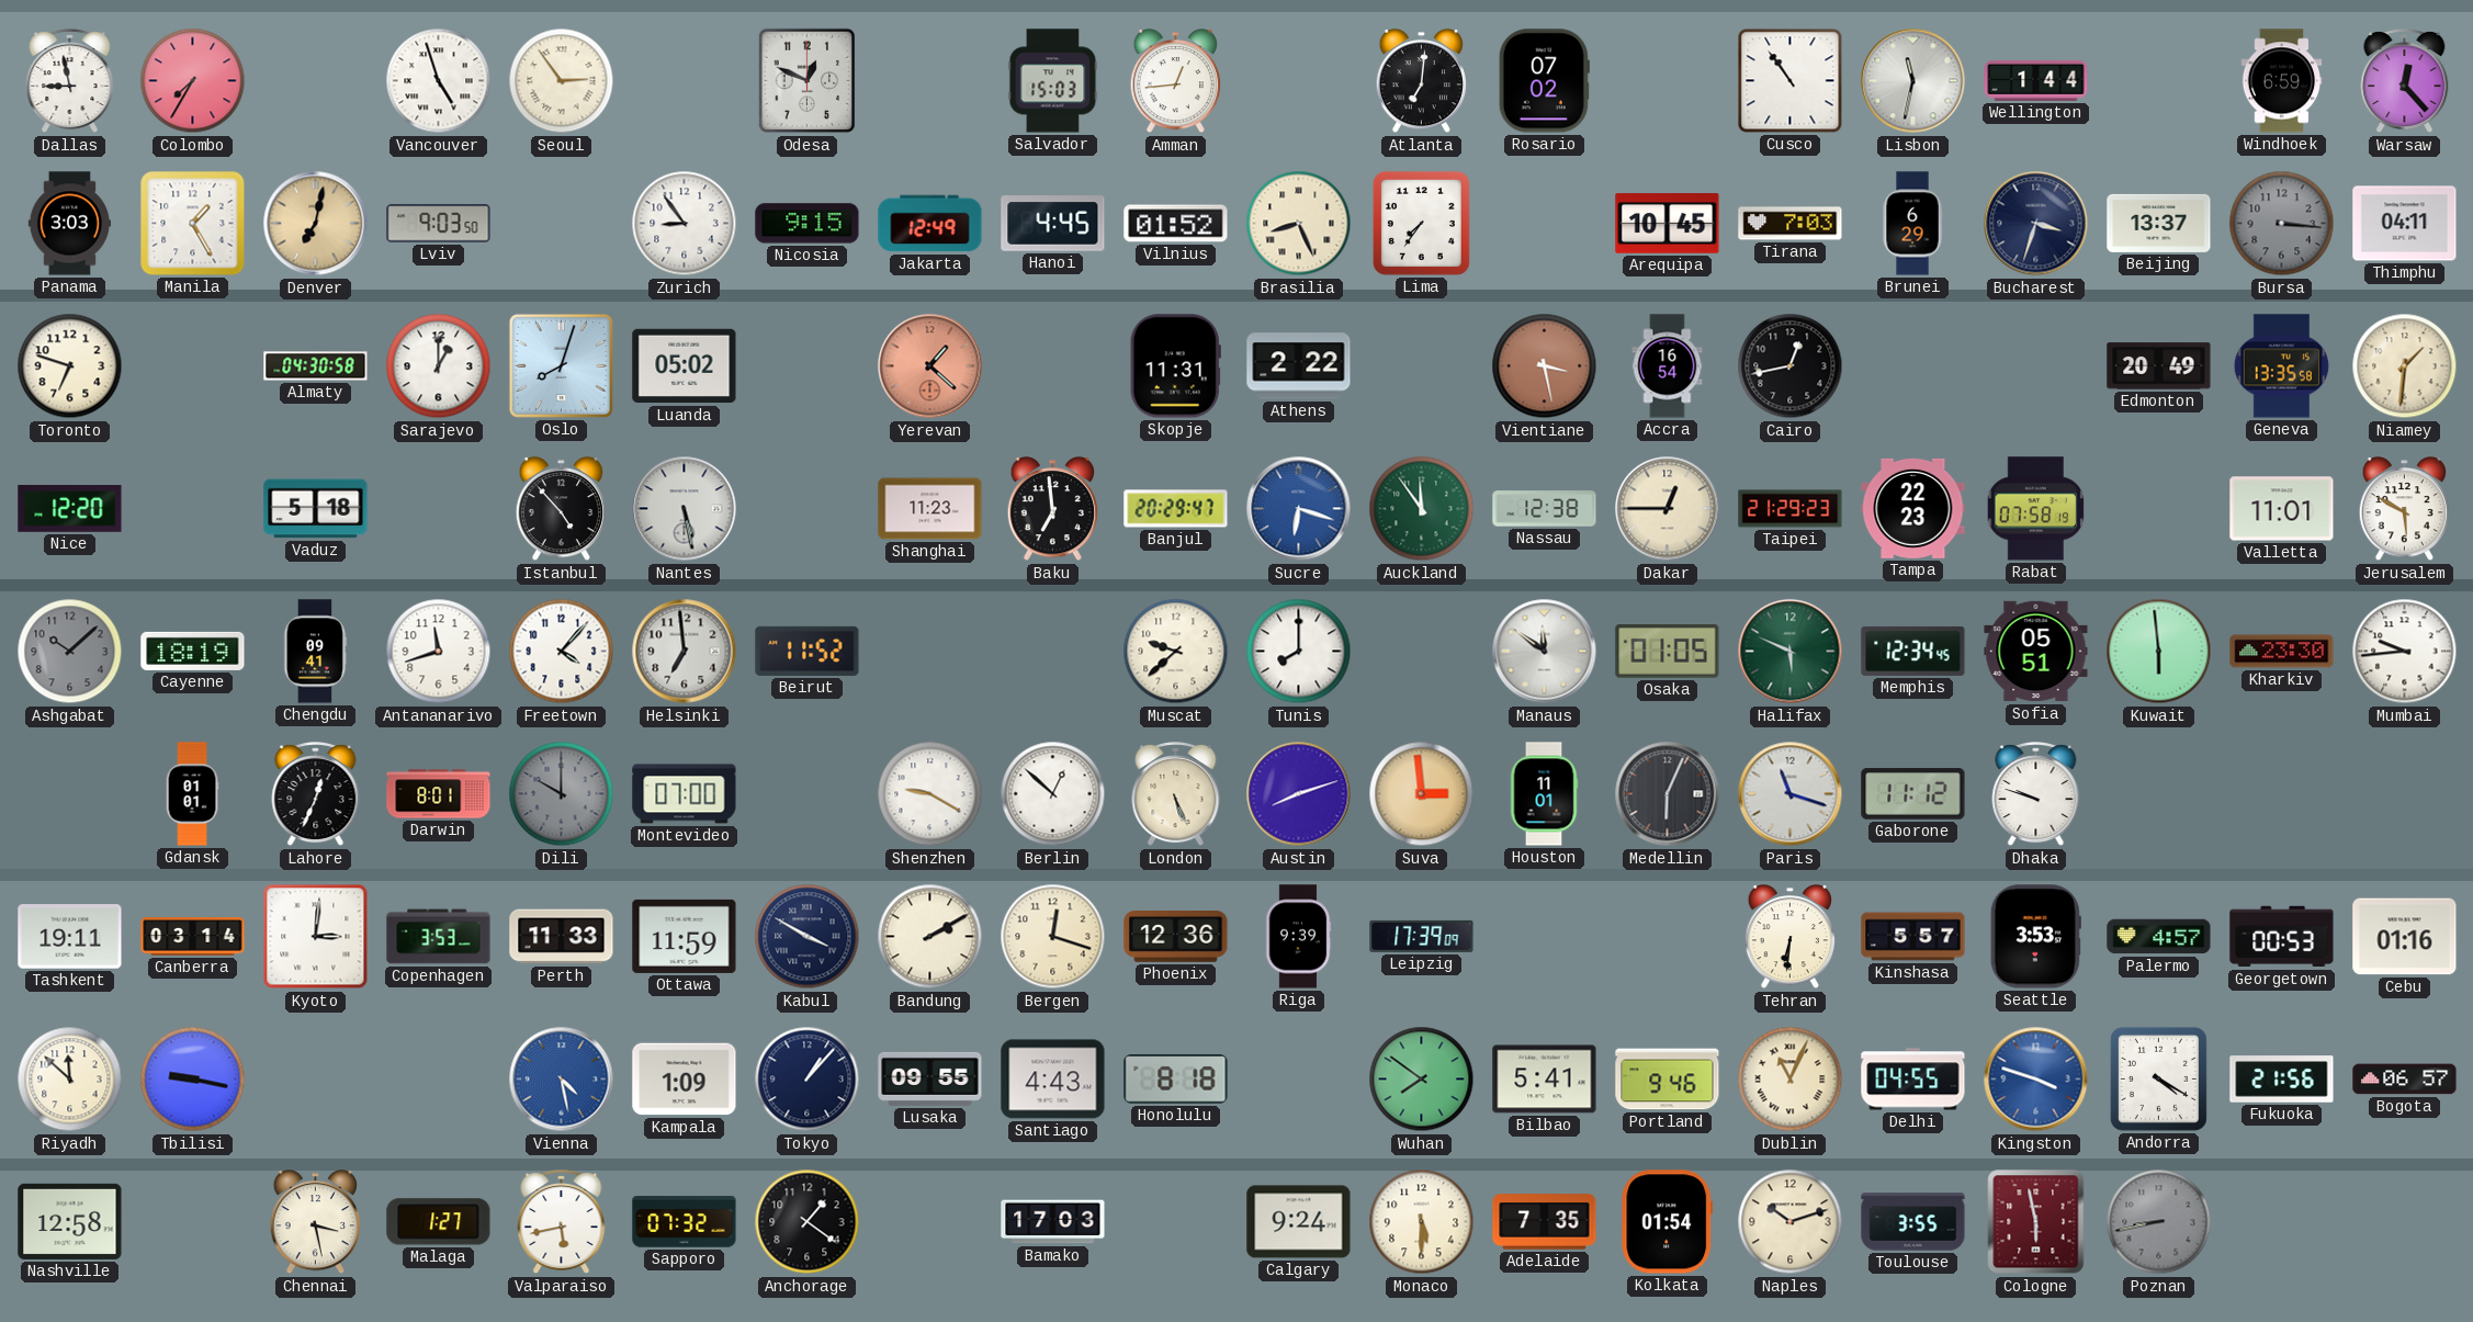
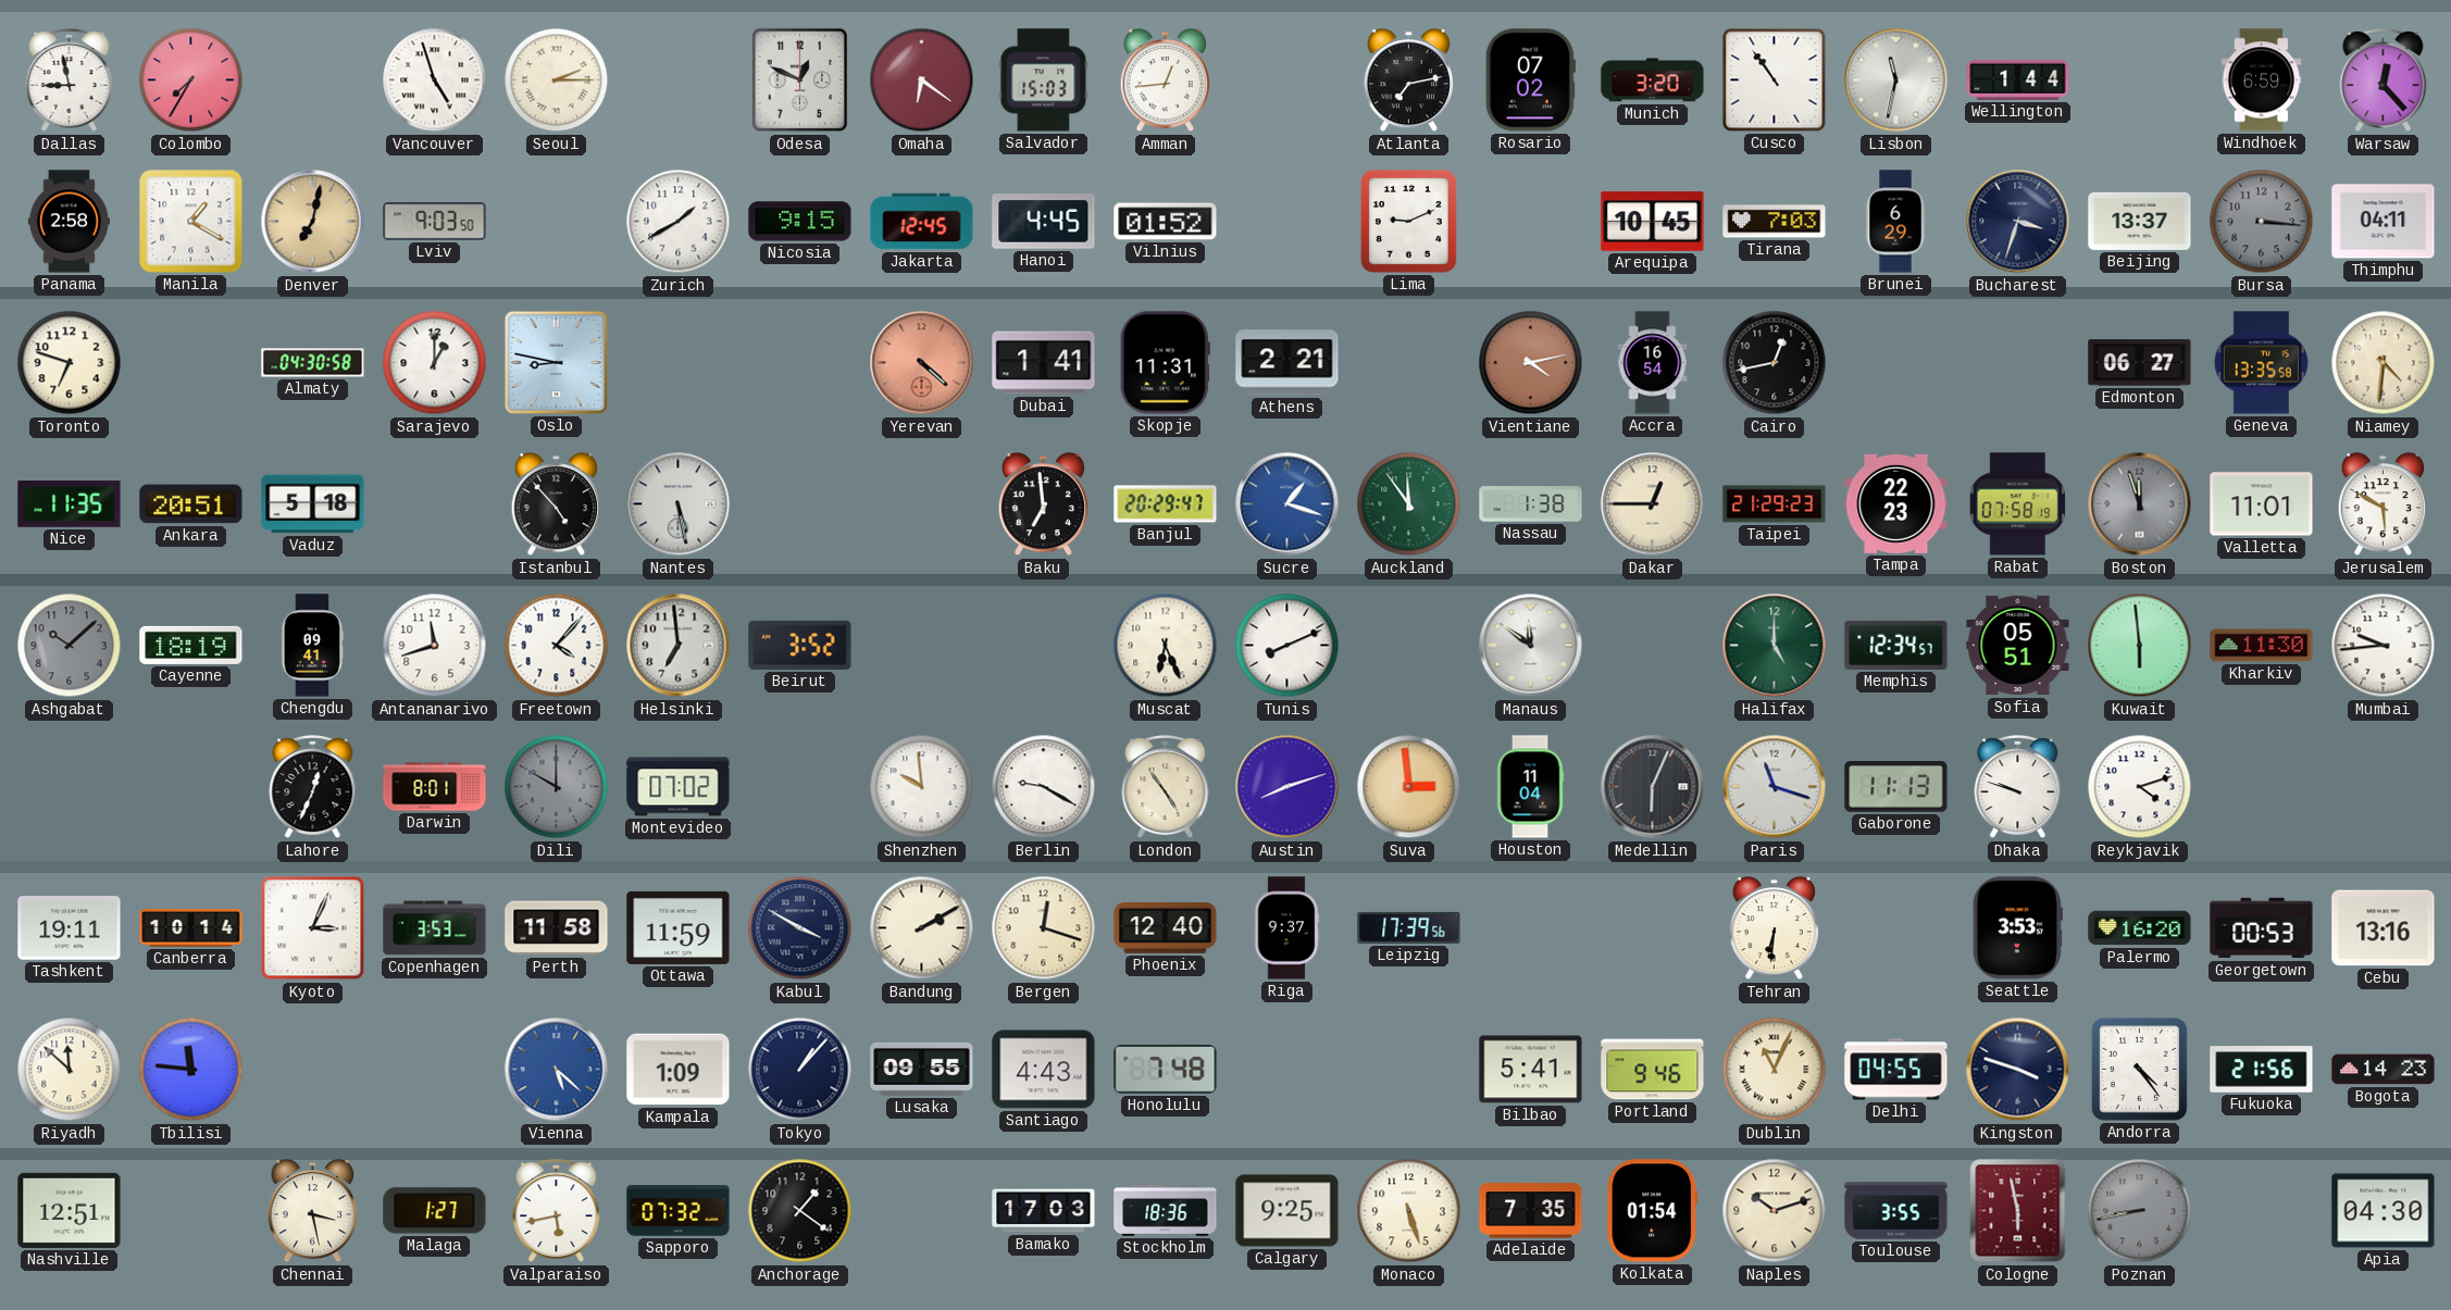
Seoul: 2:54 -> 2:15 (557, 80)
Omaha: none -> 6:21 (922, 80)
Atlanta: 7:01 -> 7:13 (1408, 82)
Munich: none -> 3:20 (1653, 80)
Panama: 3:03 -> 2:58 (69, 222)
Manila: 1:25 -> 1:20 (191, 222)
Zurich: 8:54 -> 1:40 (679, 222)
Jakarta: 12:49 -> 12:45 (922, 222)
Brasilia: 8:26 -> none (1299, 224)
Lima: 7:36 -> 9:11 (1408, 221)
Oslo: 8:03 -> 8:47 (556, 362)
Luanda: 05:02 -> none (685, 366)
Yerevan: 1:22 -> 4:22 (922, 363)
Dubai: none -> 1:41 (1044, 363)
Athens: 2:22 -> 2:21 (1287, 363)
Vientiane: 3:28 -> 4:13 (1531, 363)
Edmonton: 20:49 -> 06:27 (2140, 363)
Niamey: 1:31 -> 4:31 (2384, 363)
Nice: 12:20 -> 11:35 (70, 504)
Ankara: none -> 20:51 (191, 504)
Shanghai: 11:23 -> none (930, 509)
Sucre: 6:18 -> 1:18 (1287, 504)
Nassau: 12:38 -> 1:38 (1531, 504)
Boston: none -> 11:57 (2140, 504)
Beirut: 11:52 -> 3:52 (800, 645)
Muscat: 9:38 -> 6:26 (1166, 646)
Tunis: 8:00 -> 8:11 (1287, 646)
Osaka: 01:05 -> none (1668, 652)
Halifax: 5:49 -> 5:00 (1775, 646)
Memphis: 12:34:45 -> 12:34:57 (1896, 645)
Kharkiv: 23:30 -> 11:30 (2262, 646)
Gdansk: 01:01 -> none (192, 794)
Montevideo: 07:00 -> 07:02 (679, 787)
Shenzhen: 9:20 -> 9:59 (922, 787)
Berlin: 12:52 -> 9:20 (1044, 787)
London: 5:26 -> 4:54 (1166, 787)
Houston: 11:01 -> 11:04 (1530, 787)
Gaborone: 11:12 -> 11:13 (1896, 787)
Reykjavik: none -> 4:12 (2140, 787)
Canberra: 03:14 -> 10:14 (191, 928)
Kyoto: 3:01 -> 3:04 (313, 928)
Perth: 11:33 -> 11:58 (557, 928)
Phoenix: 12:36 -> 12:40 (1166, 928)
Riga: 9:39 -> 9:37 (1286, 928)
Leipzig: 17:39:09 -> 17:39:56 (1409, 927)
Kinshasa: 5:57 -> none (1913, 937)
Palermo: 4:57 -> 16:20 (2140, 928)
Cebu: 01:16 -> 13:16 (2384, 928)
Tbilisi: 9:17 -> 11:46 (191, 1070)
Vienna: 4:28 -> 5:22 (557, 1070)
Honolulu: 8:18 -> 7:48 (1166, 1070)
Wuhan: 7:51 -> none (1422, 1080)
Kingston dial: blue -> navy (2018, 1070)
Andorra: 4:20 -> 4:24 (2139, 1069)
Bogota: 06:57 -> 14:23 (2384, 1070)
Nashville: 12:58 -> 12:51 (70, 1210)
Stockholm: none -> 18:36 (1166, 1210)
Calgary: 9:24 -> 9:25 (1287, 1211)
Monaco: 5:30 -> 5:27 (1409, 1211)
Apia: none -> 04:30 (2384, 1211)
